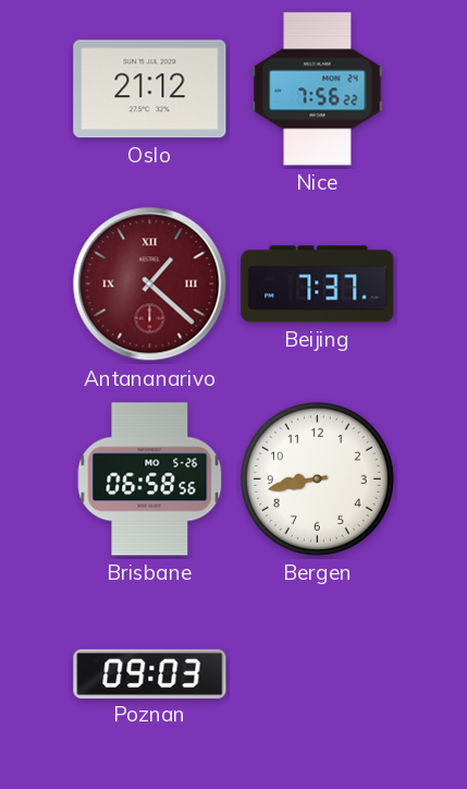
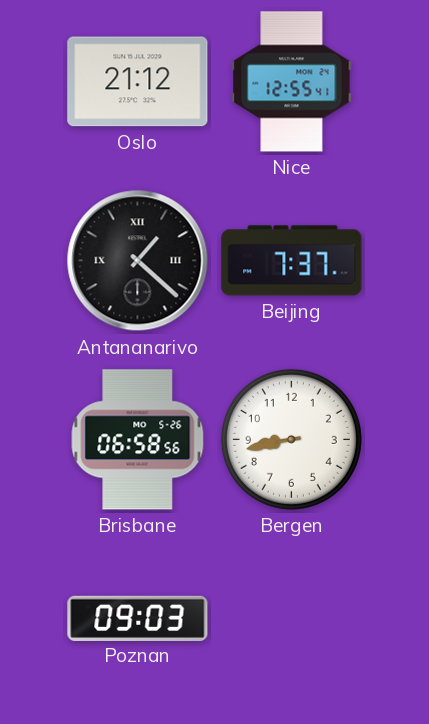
Nice: 7:56 -> 12:55 (292, 82)
Antananarivo dial: burgundy -> black (138, 261)
